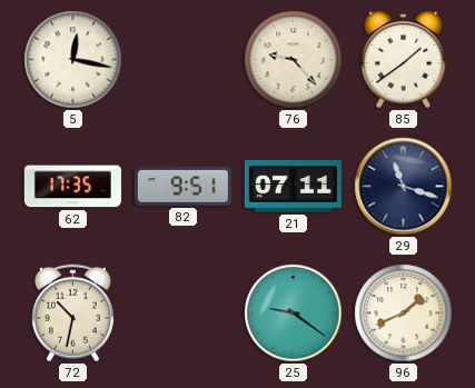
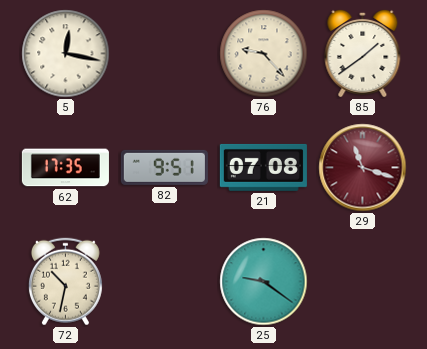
21: 07:11 -> 07:08 (263, 167)
29 dial: navy -> burgundy (363, 168)
96: 1:41 -> none (404, 314)
